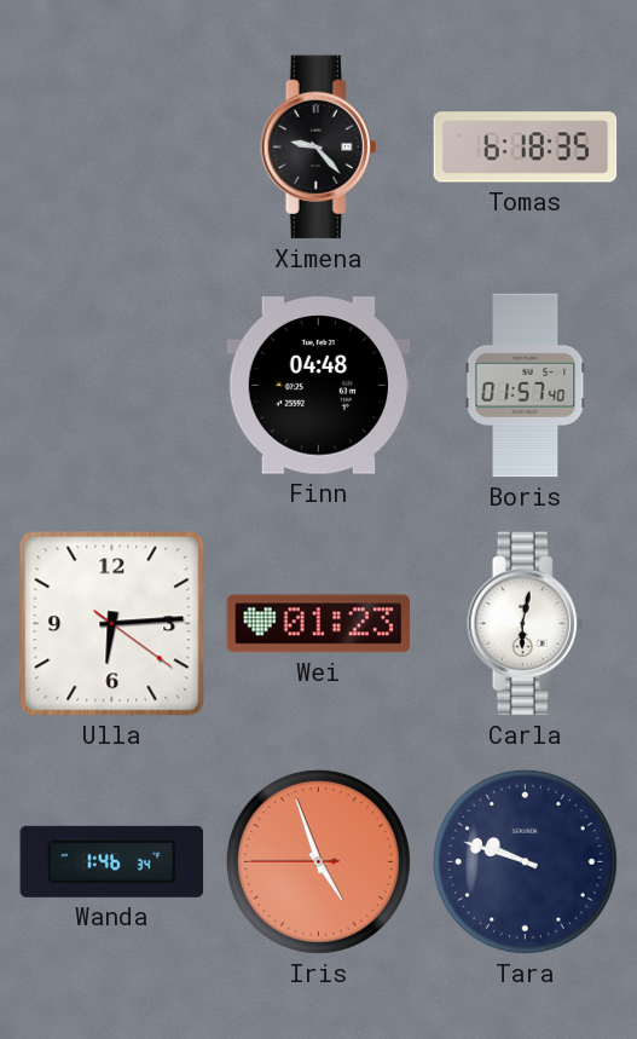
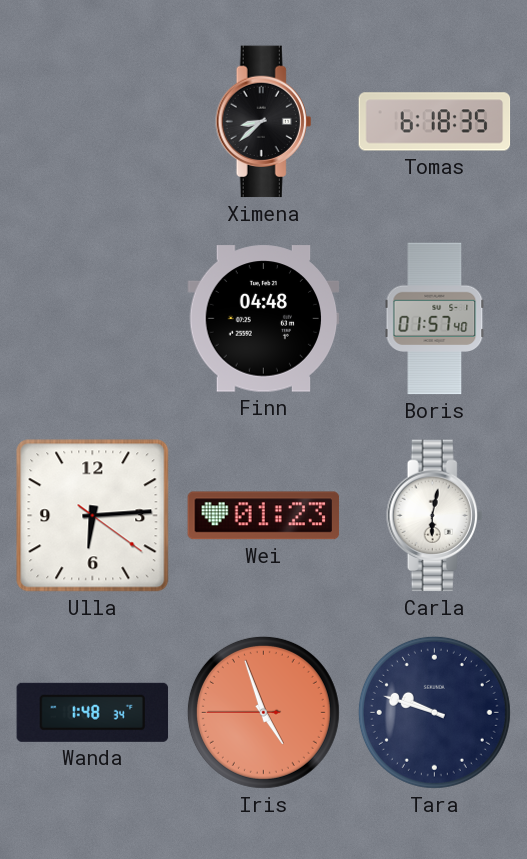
Ximena: 9:23 -> 8:38 (264, 122)
Wanda: 1:46 -> 1:48 (93, 712)
